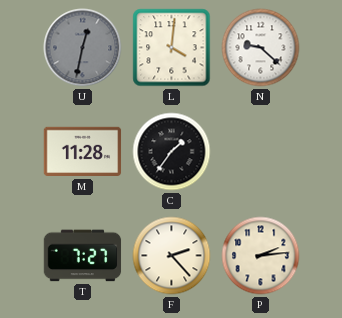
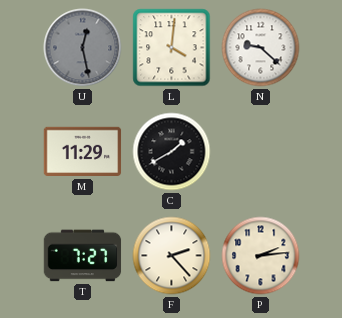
U: 12:32 -> 12:28 (83, 48)
M: 11:28 -> 11:29 (83, 152)
C: 1:36 -> 1:40 (172, 152)
